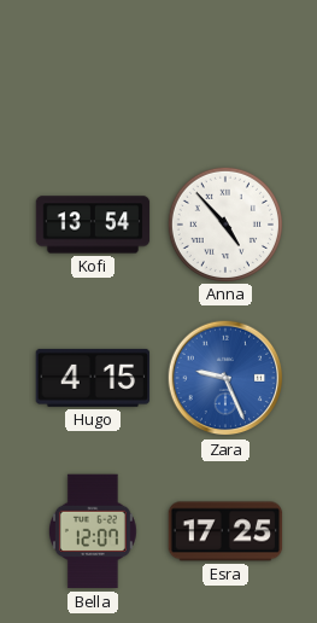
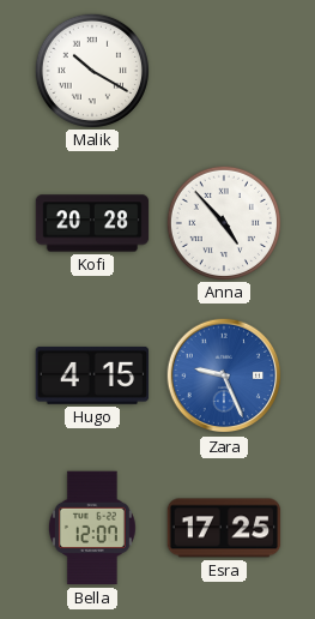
Malik: none -> 10:20 (91, 70)
Kofi: 13:54 -> 20:28 (92, 223)
